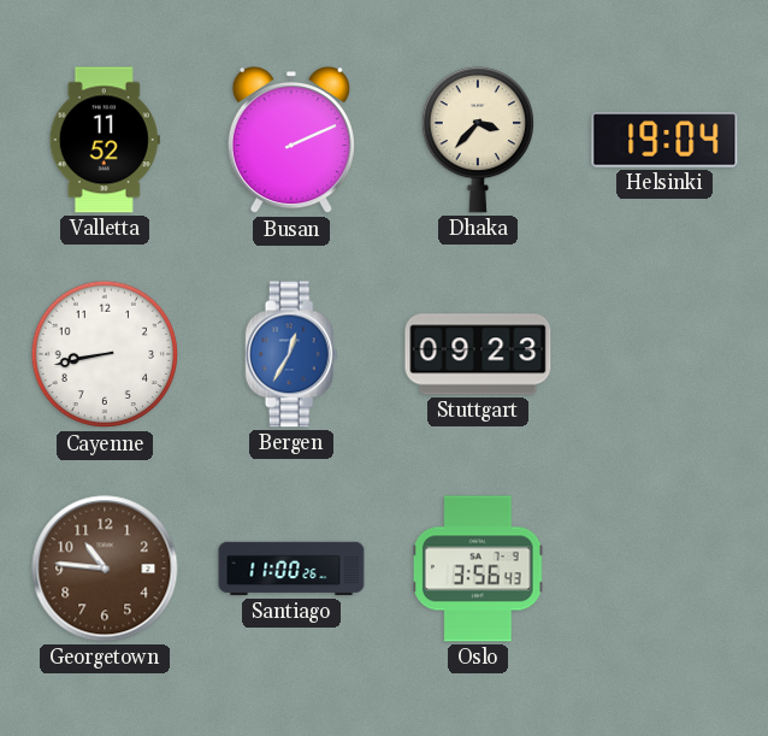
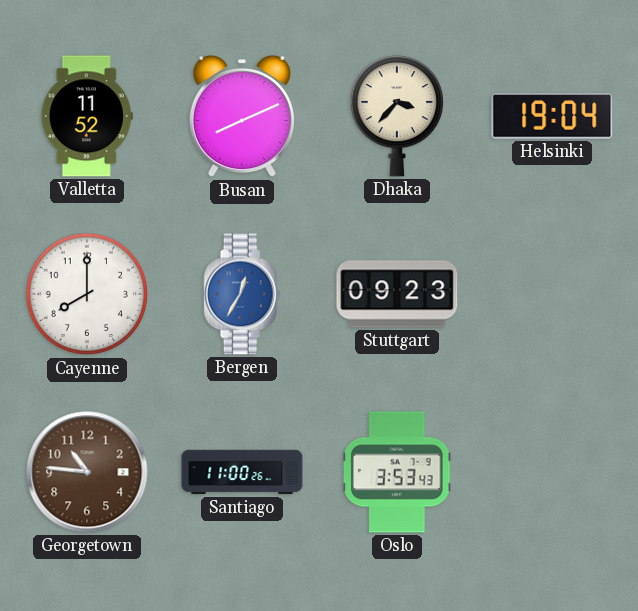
Busan: 2:11 -> 8:11 (242, 116)
Cayenne: 8:43 -> 8:00 (87, 294)
Oslo: 3:56 -> 3:53 (398, 472)
